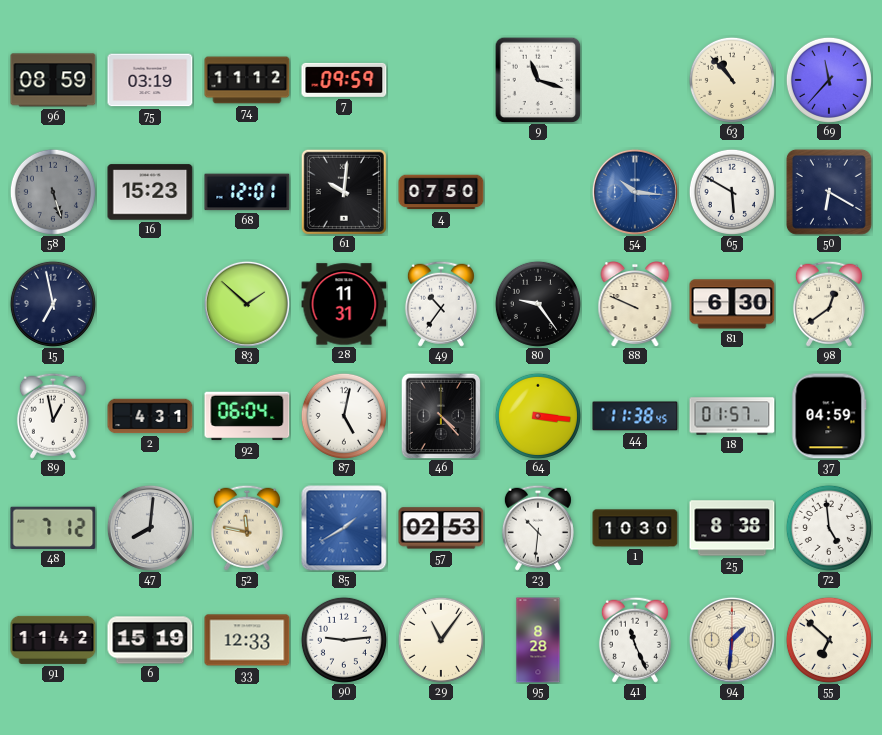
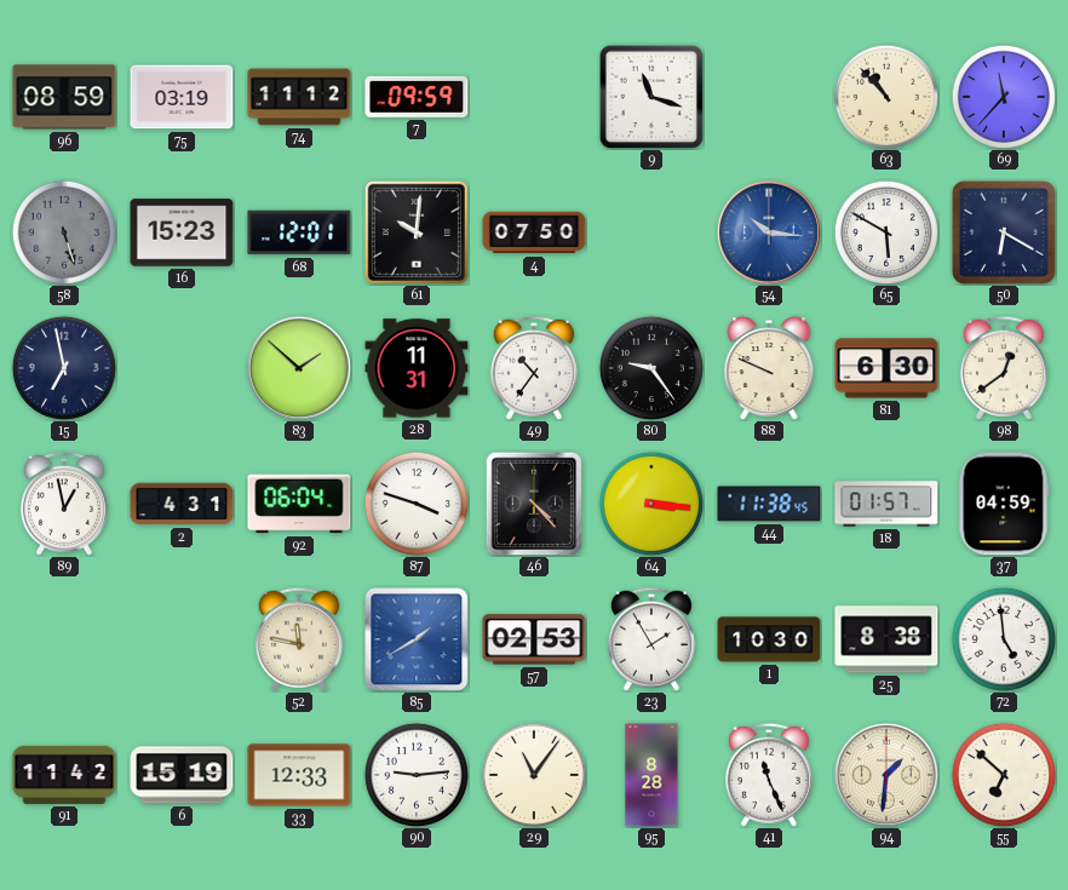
87: 5:02 -> 3:48 (417, 504)
48: 7:12 -> none (53, 528)
47: 8:01 -> none (150, 528)
23: 10:31 -> 1:55 (651, 639)
